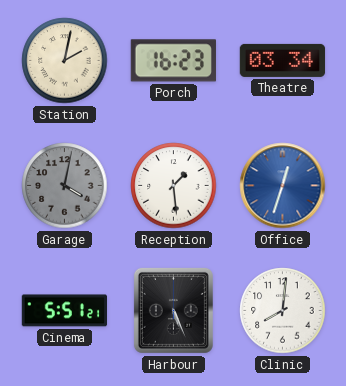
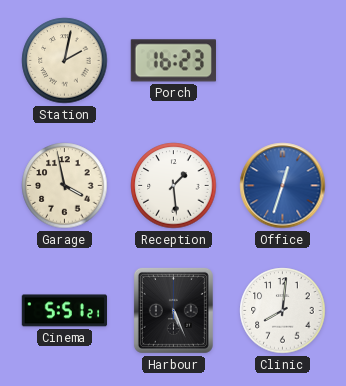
Theatre: 03:34 -> none (283, 60)
Garage: 4:02 -> 3:58 (65, 186)
Garage dial: grey -> cream (65, 186)
